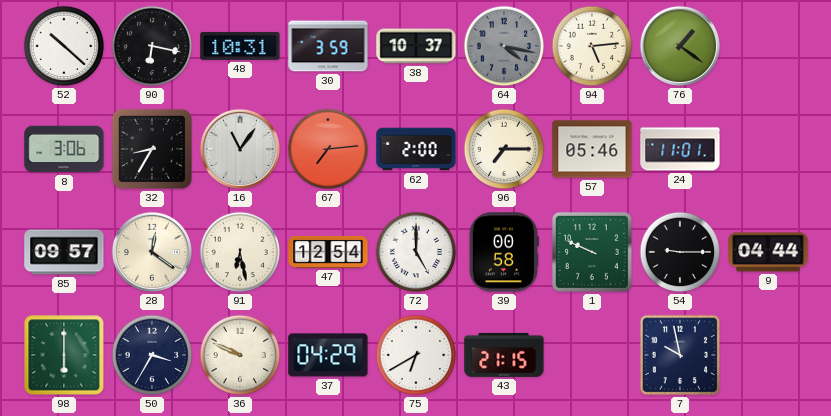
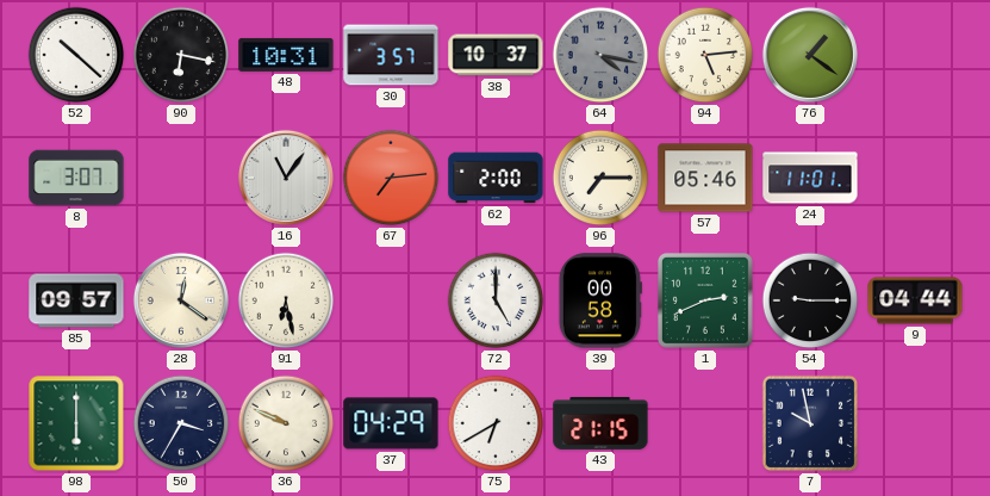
30: 3:59 -> 3:57 (391, 55)
8: 3:06 -> 3:07 (76, 178)
32: 8:35 -> none (152, 149)
47: 12:54 -> none (328, 252)
1: 9:49 -> 2:41 (705, 300)
